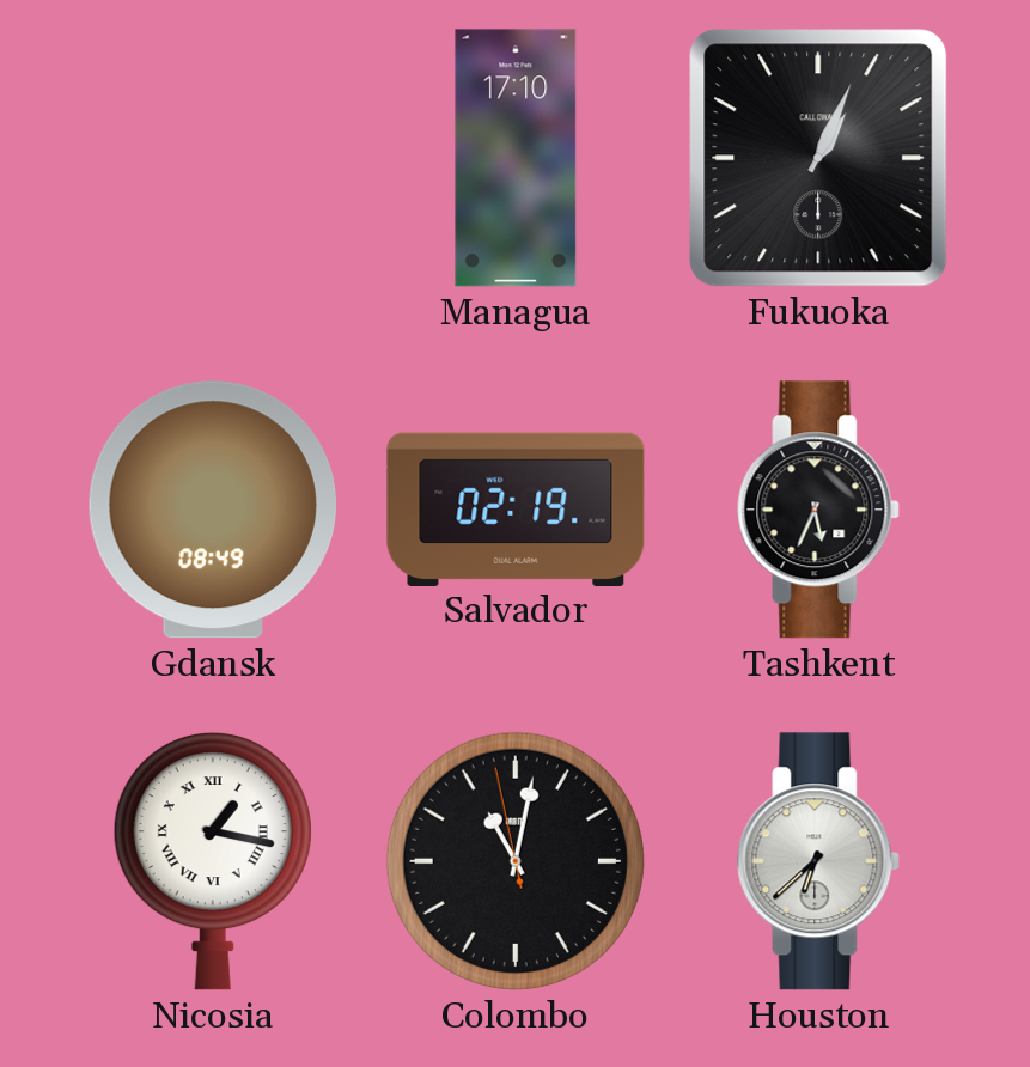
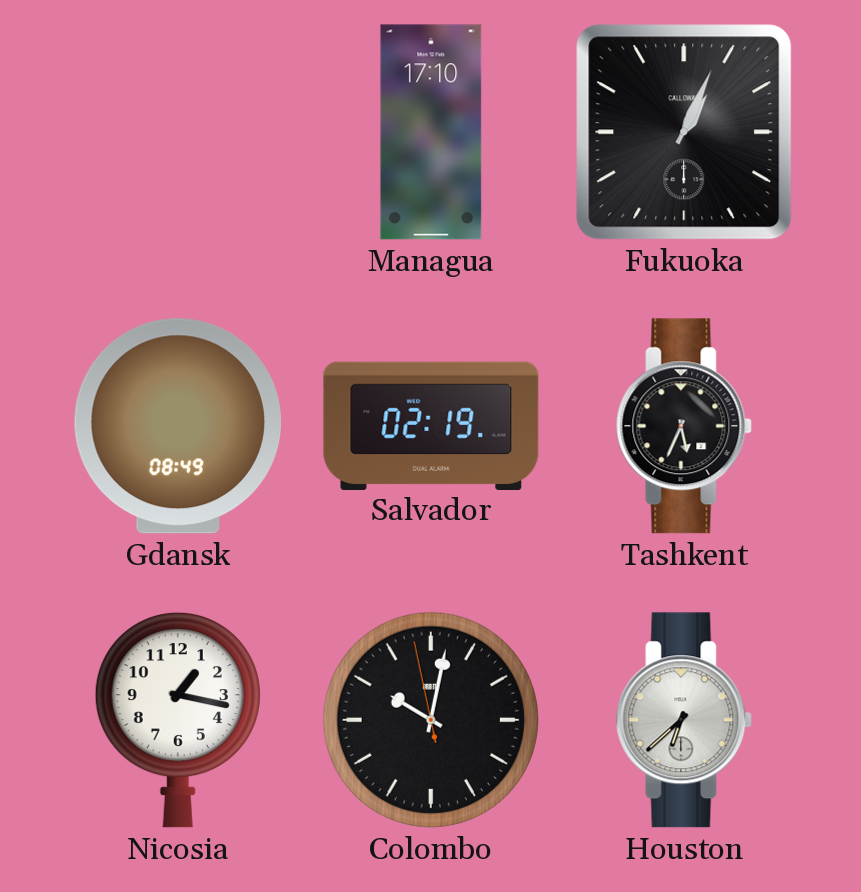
Nicosia numerals: Roman -> Arabic (178, 720)
Colombo: 11:01 -> 10:01 (431, 720)
